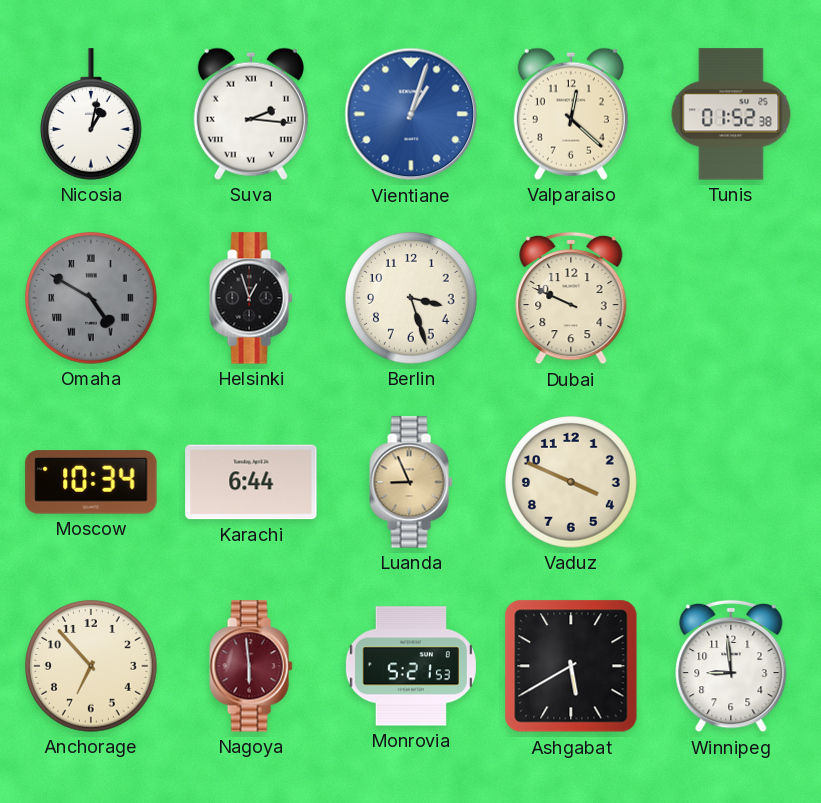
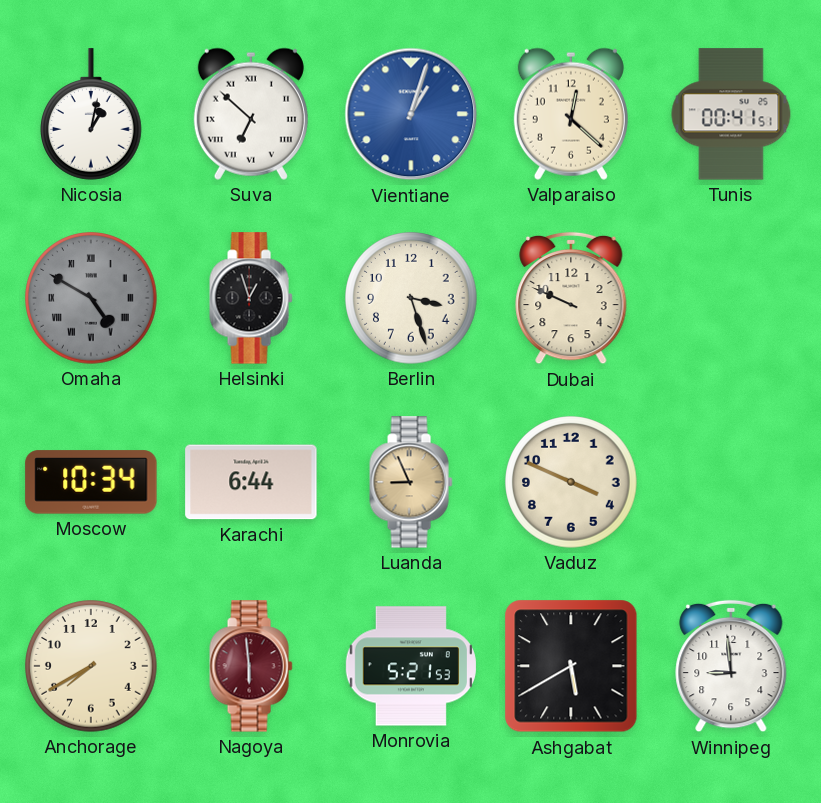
Suva: 2:16 -> 6:52 (251, 114)
Tunis: 01:52 -> 00:41 (731, 114)
Anchorage: 6:53 -> 7:40 (91, 666)
